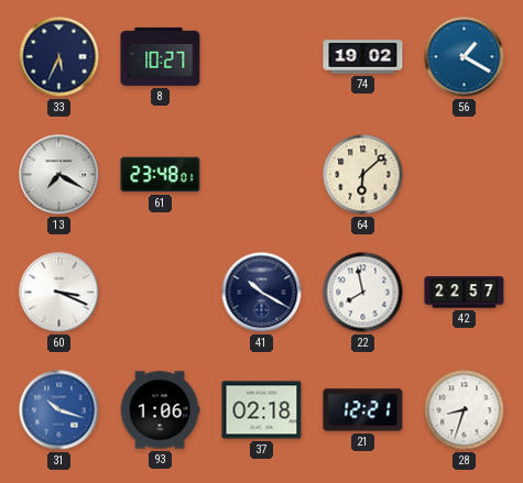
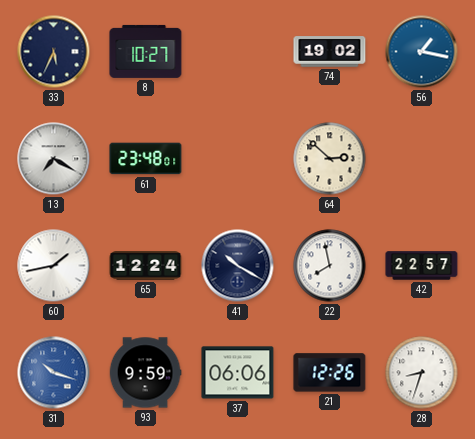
56: 1:20 -> 1:17 (422, 52)
64: 6:08 -> 2:52 (330, 159)
60: 3:19 -> 1:43 (54, 266)
65: none -> 12:24 (146, 266)
93: 1:06 -> 9:59 (145, 373)
37: 02:18 -> 06:06 (238, 373)
21: 12:21 -> 12:26 (330, 373)
